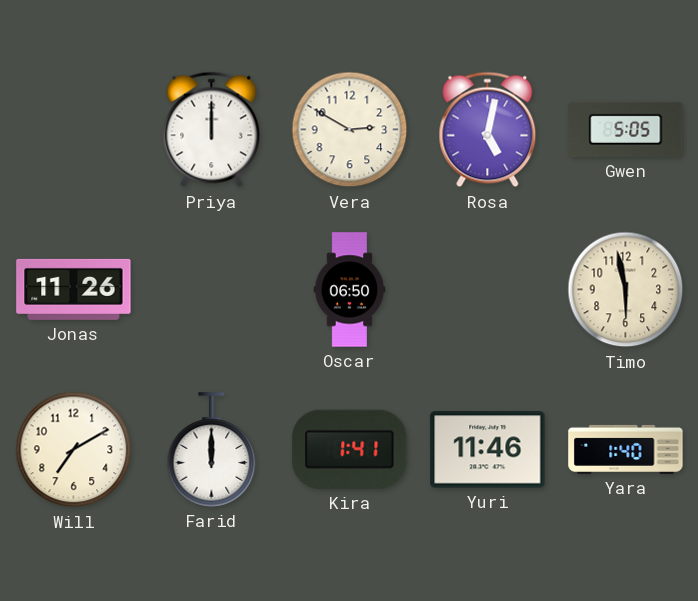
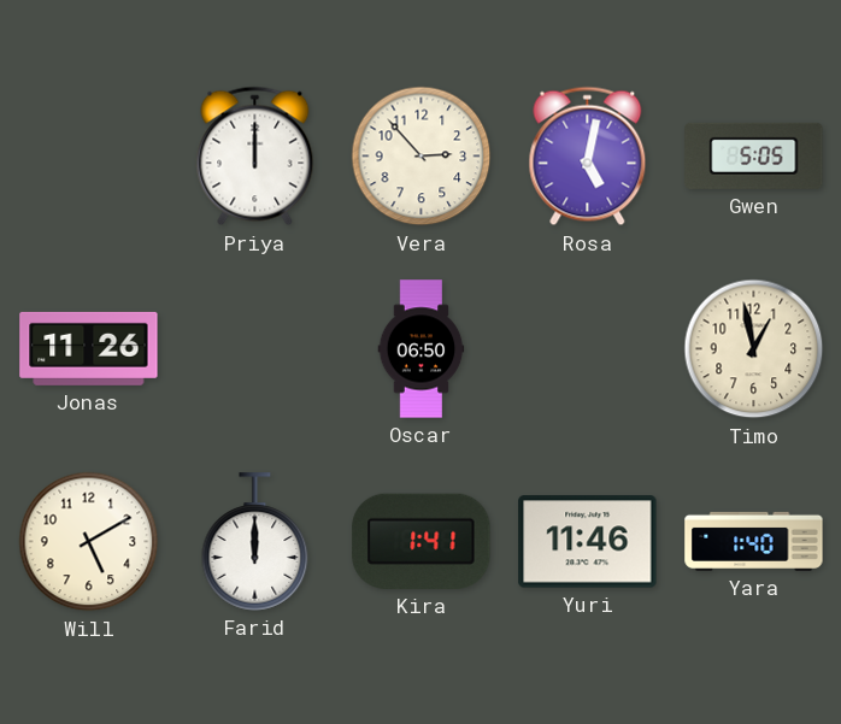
Vera: 2:50 -> 2:53 (422, 157)
Timo: 5:58 -> 12:58 (754, 349)
Will: 7:10 -> 5:10 (89, 542)
